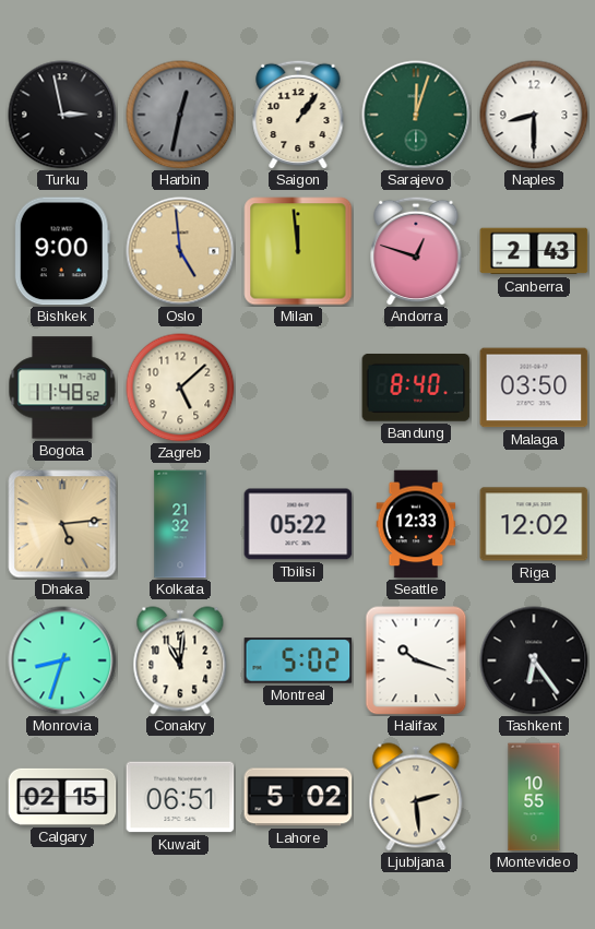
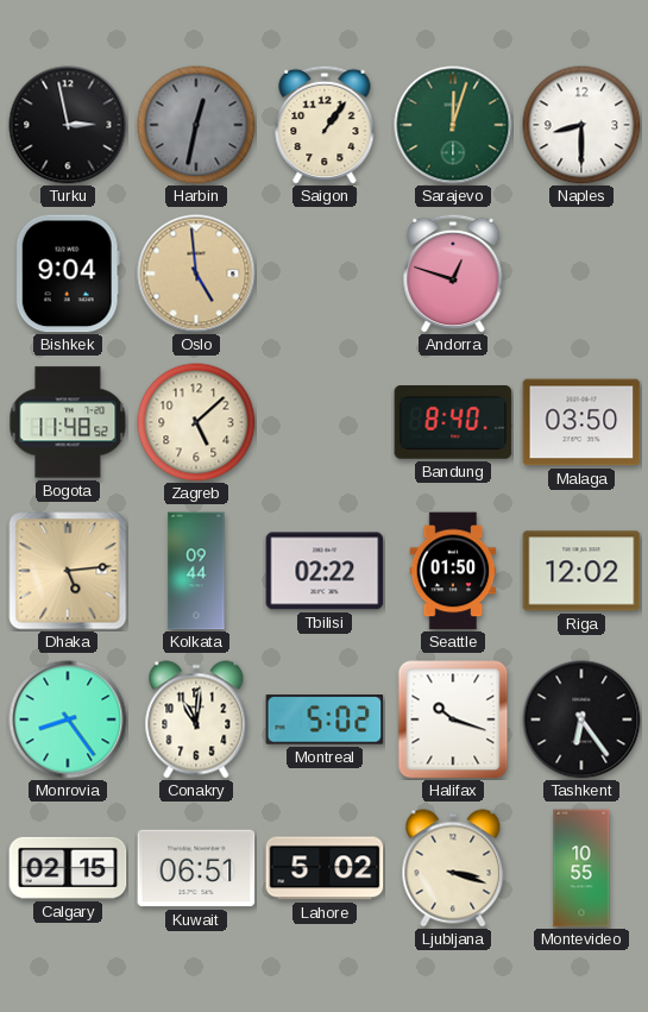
Bishkek: 9:00 -> 9:04 (68, 274)
Milan: 11:59 -> none (298, 251)
Canberra: 2:43 -> none (534, 251)
Kolkata: 21:32 -> 09:44 (196, 571)
Tbilisi: 05:22 -> 02:22 (325, 571)
Seattle: 12:33 -> 01:50 (453, 571)
Monrovia: 8:33 -> 8:24 (68, 719)
Ljubljana: 2:29 -> 3:18 (453, 868)
